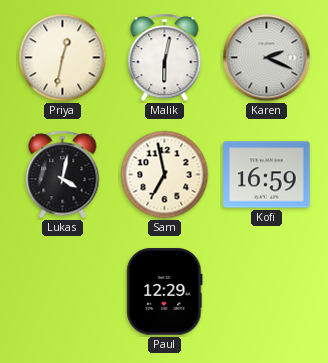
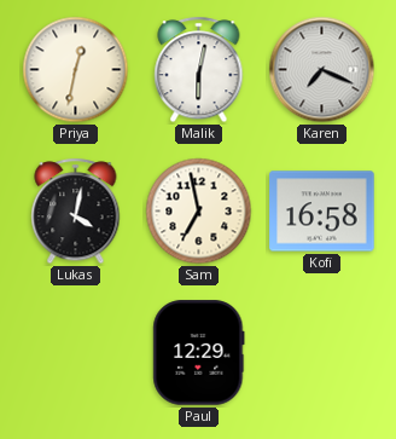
Karen: 2:19 -> 7:19 (322, 70)
Kofi: 16:59 -> 16:58 (322, 212)
